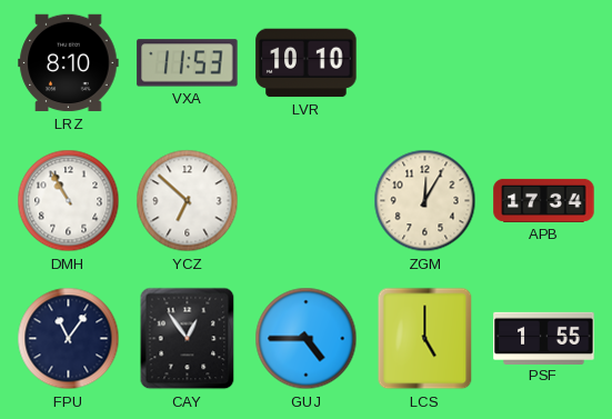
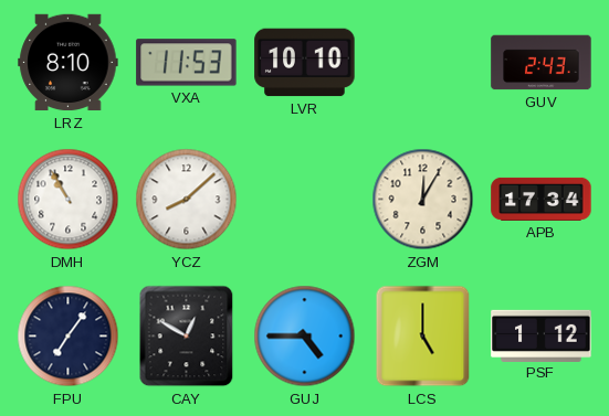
GUV: none -> 2:43 (542, 63)
YCZ: 6:52 -> 8:08 (187, 200)
FPU: 11:06 -> 7:06 (69, 337)
CAY: 12:54 -> 12:50 (187, 337)
PSF: 1:55 -> 1:12 (542, 335)
